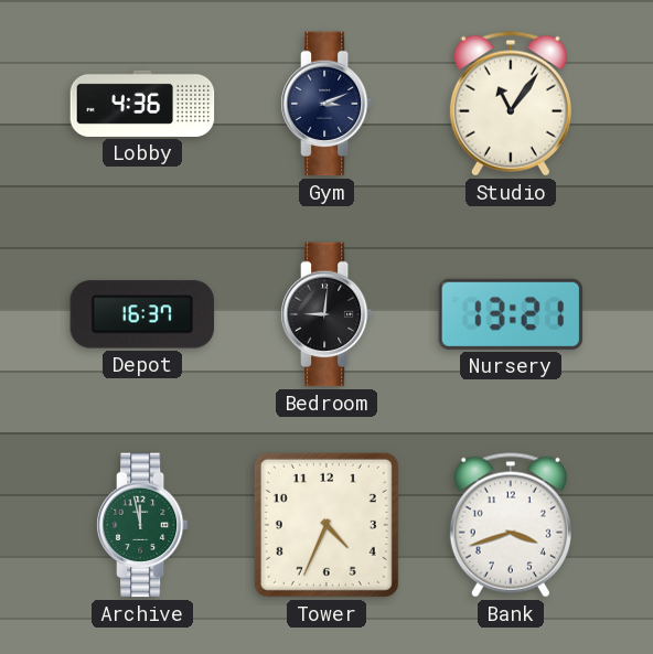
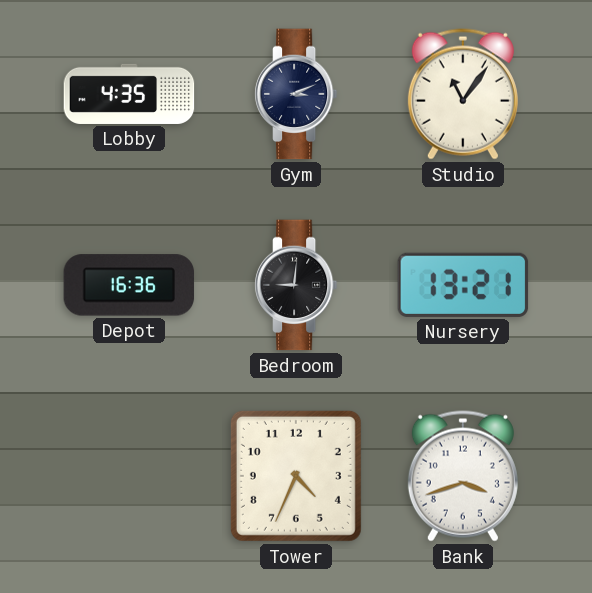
Lobby: 4:36 -> 4:35 (129, 94)
Depot: 16:37 -> 16:36 (129, 285)
Archive: 11:58 -> none (142, 525)
